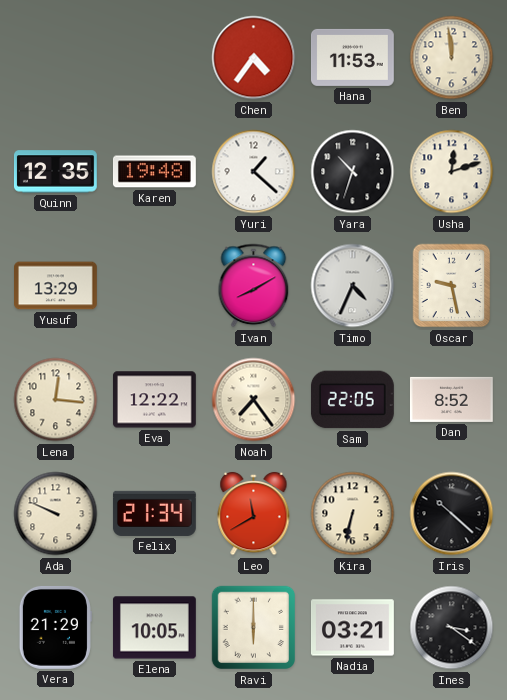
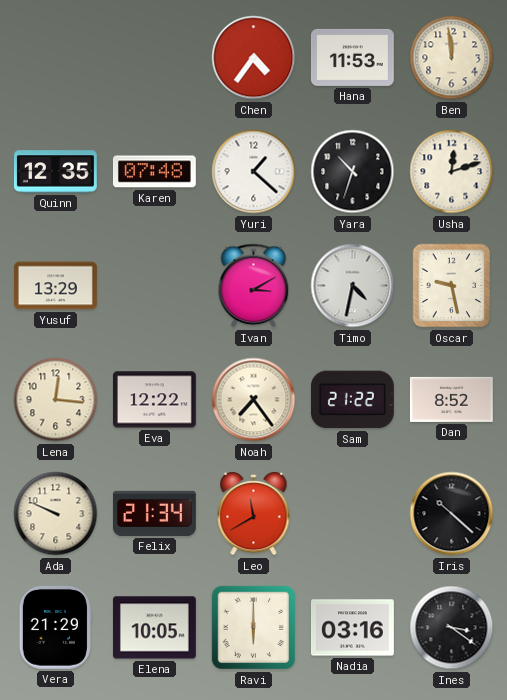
Karen: 19:48 -> 07:48 (154, 172)
Ivan: 8:10 -> 3:10 (254, 286)
Timo: 4:34 -> 4:32 (353, 286)
Sam: 22:05 -> 21:22 (352, 400)
Kira: 6:32 -> none (353, 514)
Nadia: 03:21 -> 03:16 (353, 628)
